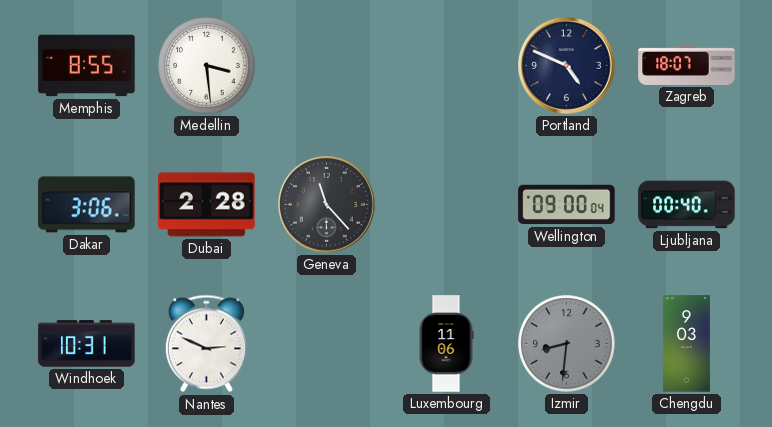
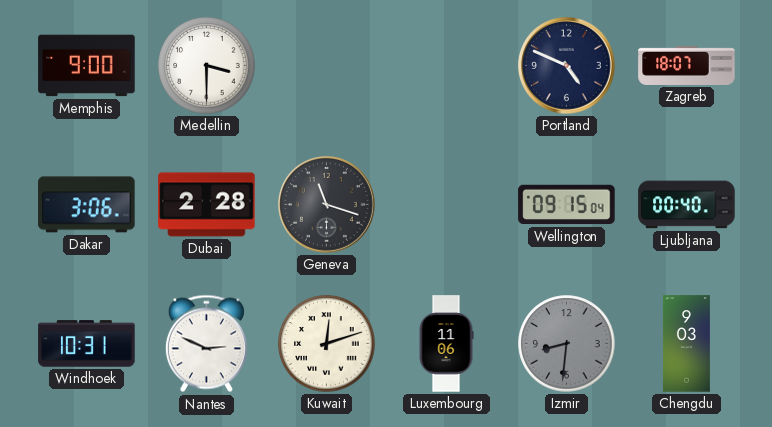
Memphis: 8:55 -> 9:00 (87, 66)
Medellin: 3:29 -> 3:30 (207, 66)
Geneva: 11:23 -> 11:18 (327, 205)
Wellington: 09:00 -> 09:15 (567, 205)
Kuwait: none -> 12:12 (327, 344)
